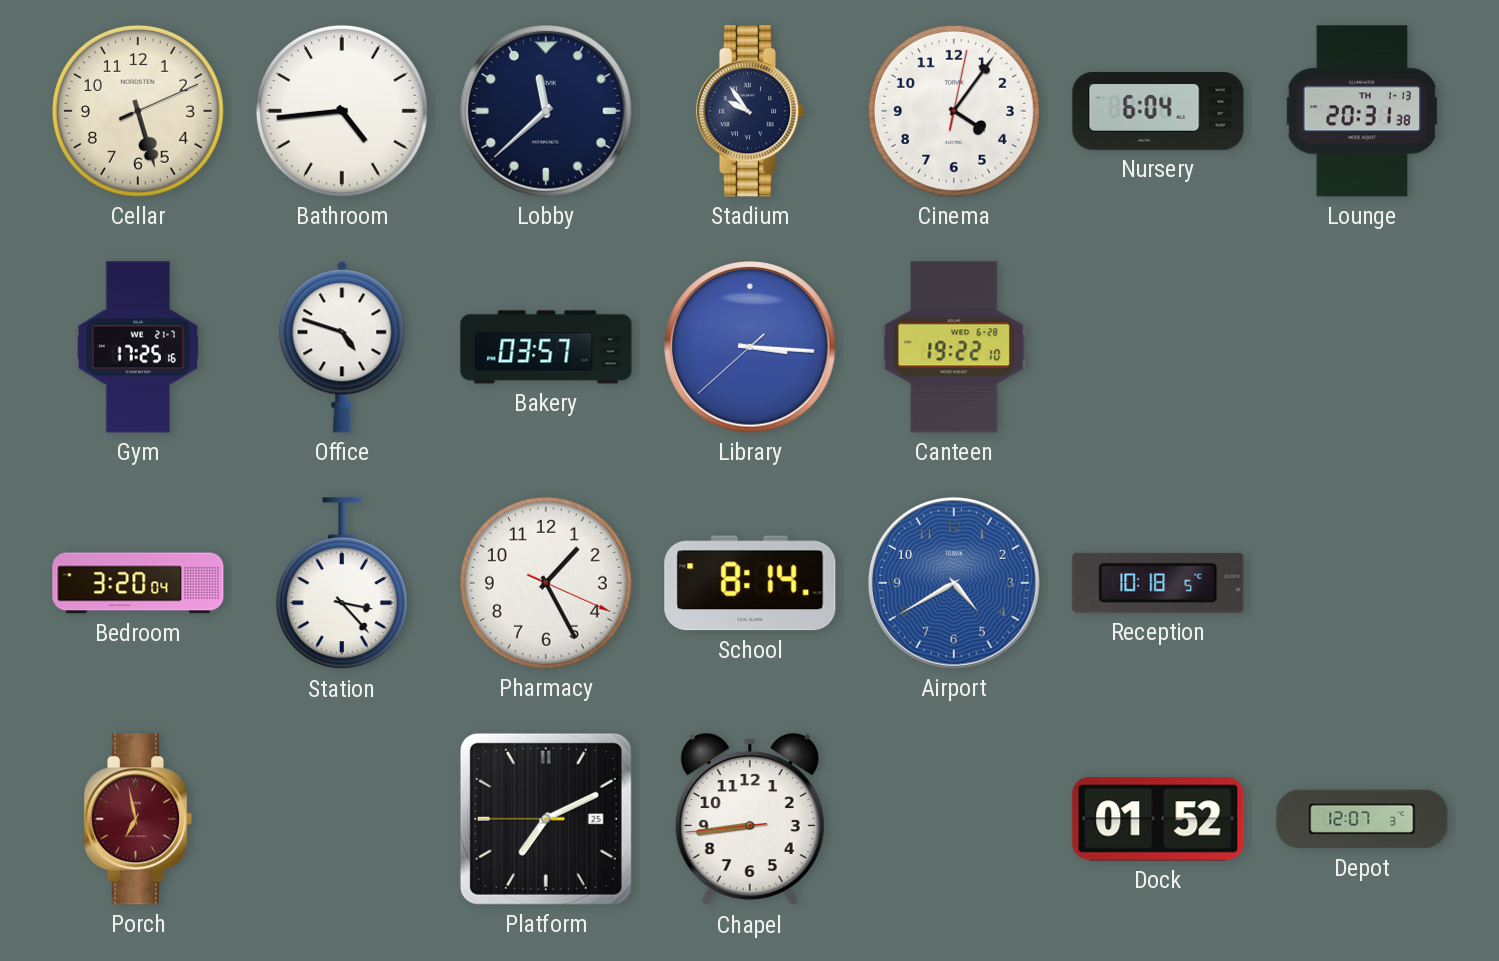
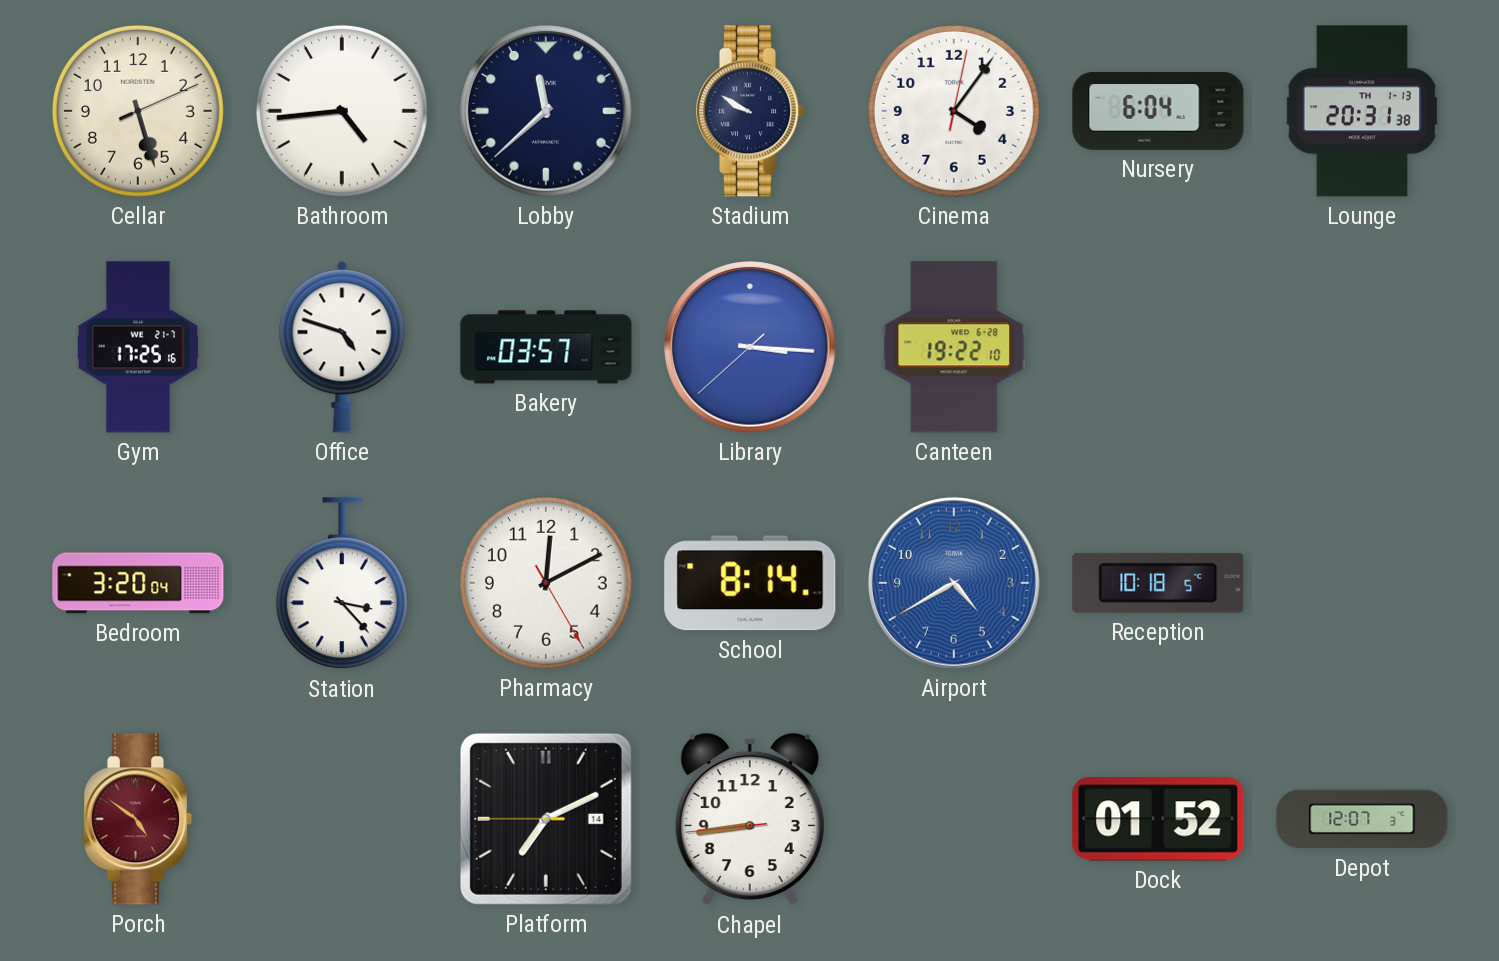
Stadium: 9:54 -> 9:50 (750, 111)
Pharmacy: 1:25 -> 12:10 (546, 583)
Porch: 6:58 -> 4:51 (138, 819)
Platform date: 25 -> 14 (546, 819)
